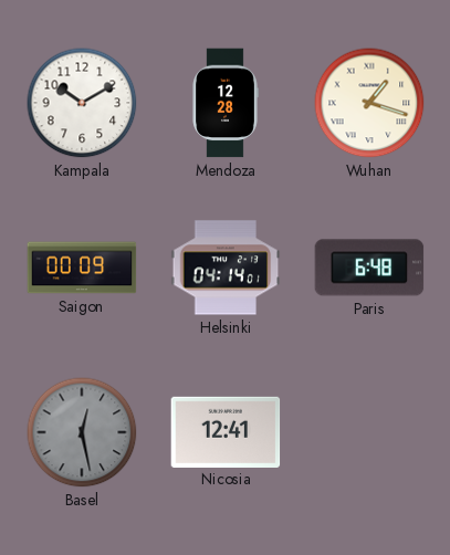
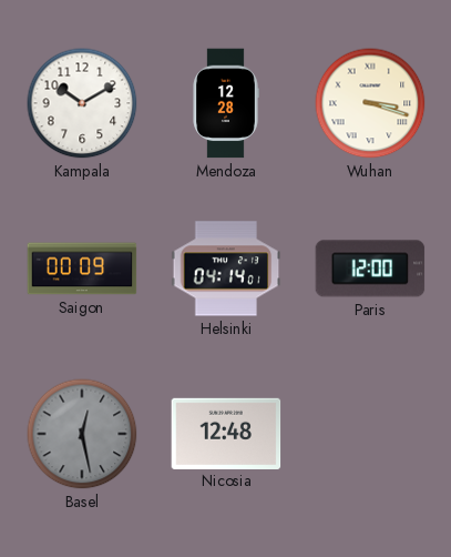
Wuhan: 1:18 -> 3:18 (370, 103)
Paris: 6:48 -> 12:00 (370, 269)
Nicosia: 12:41 -> 12:48 (226, 433)
